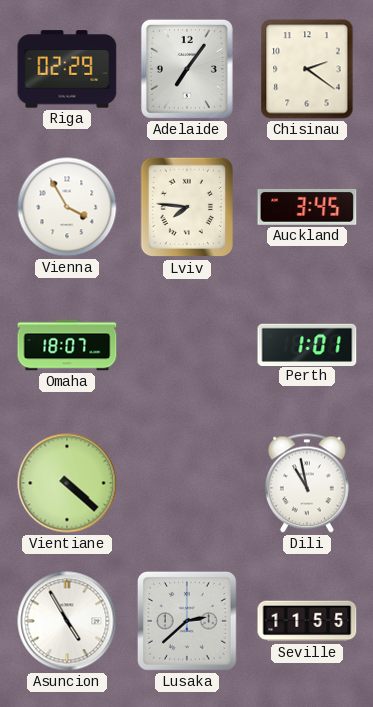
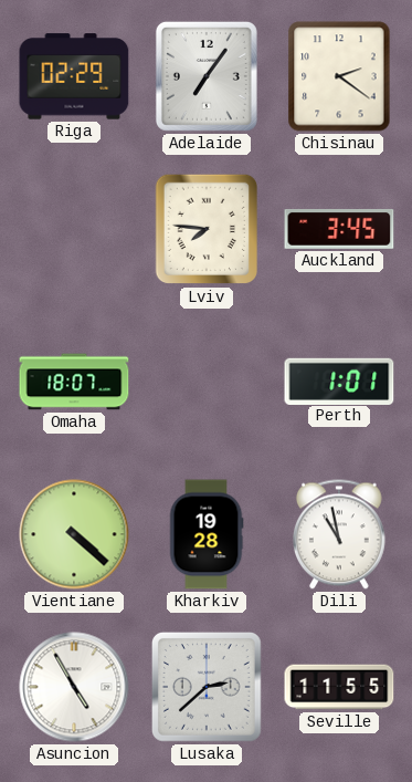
Vienna: 3:55 -> none (67, 207)
Kharkiv: none -> 19:28 (207, 534)
